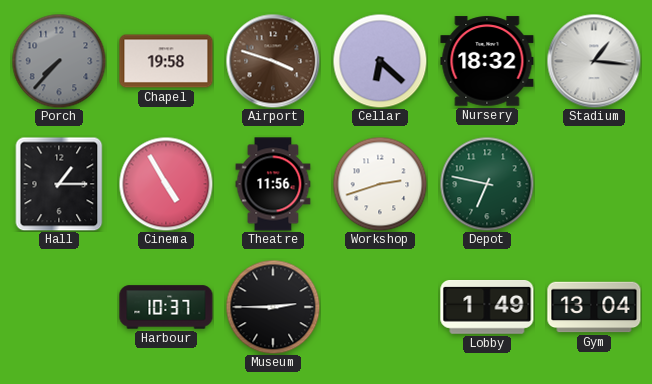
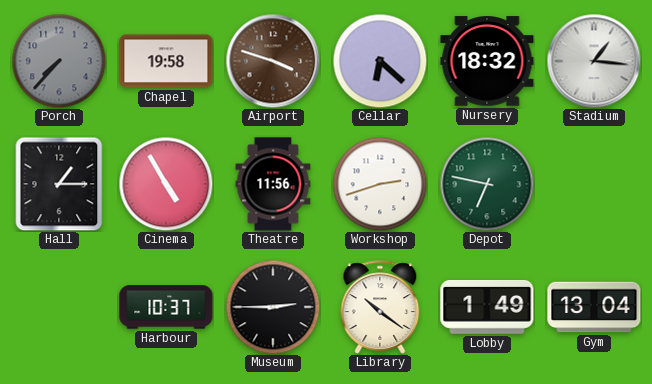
Library: none -> 10:21 (380, 307)
